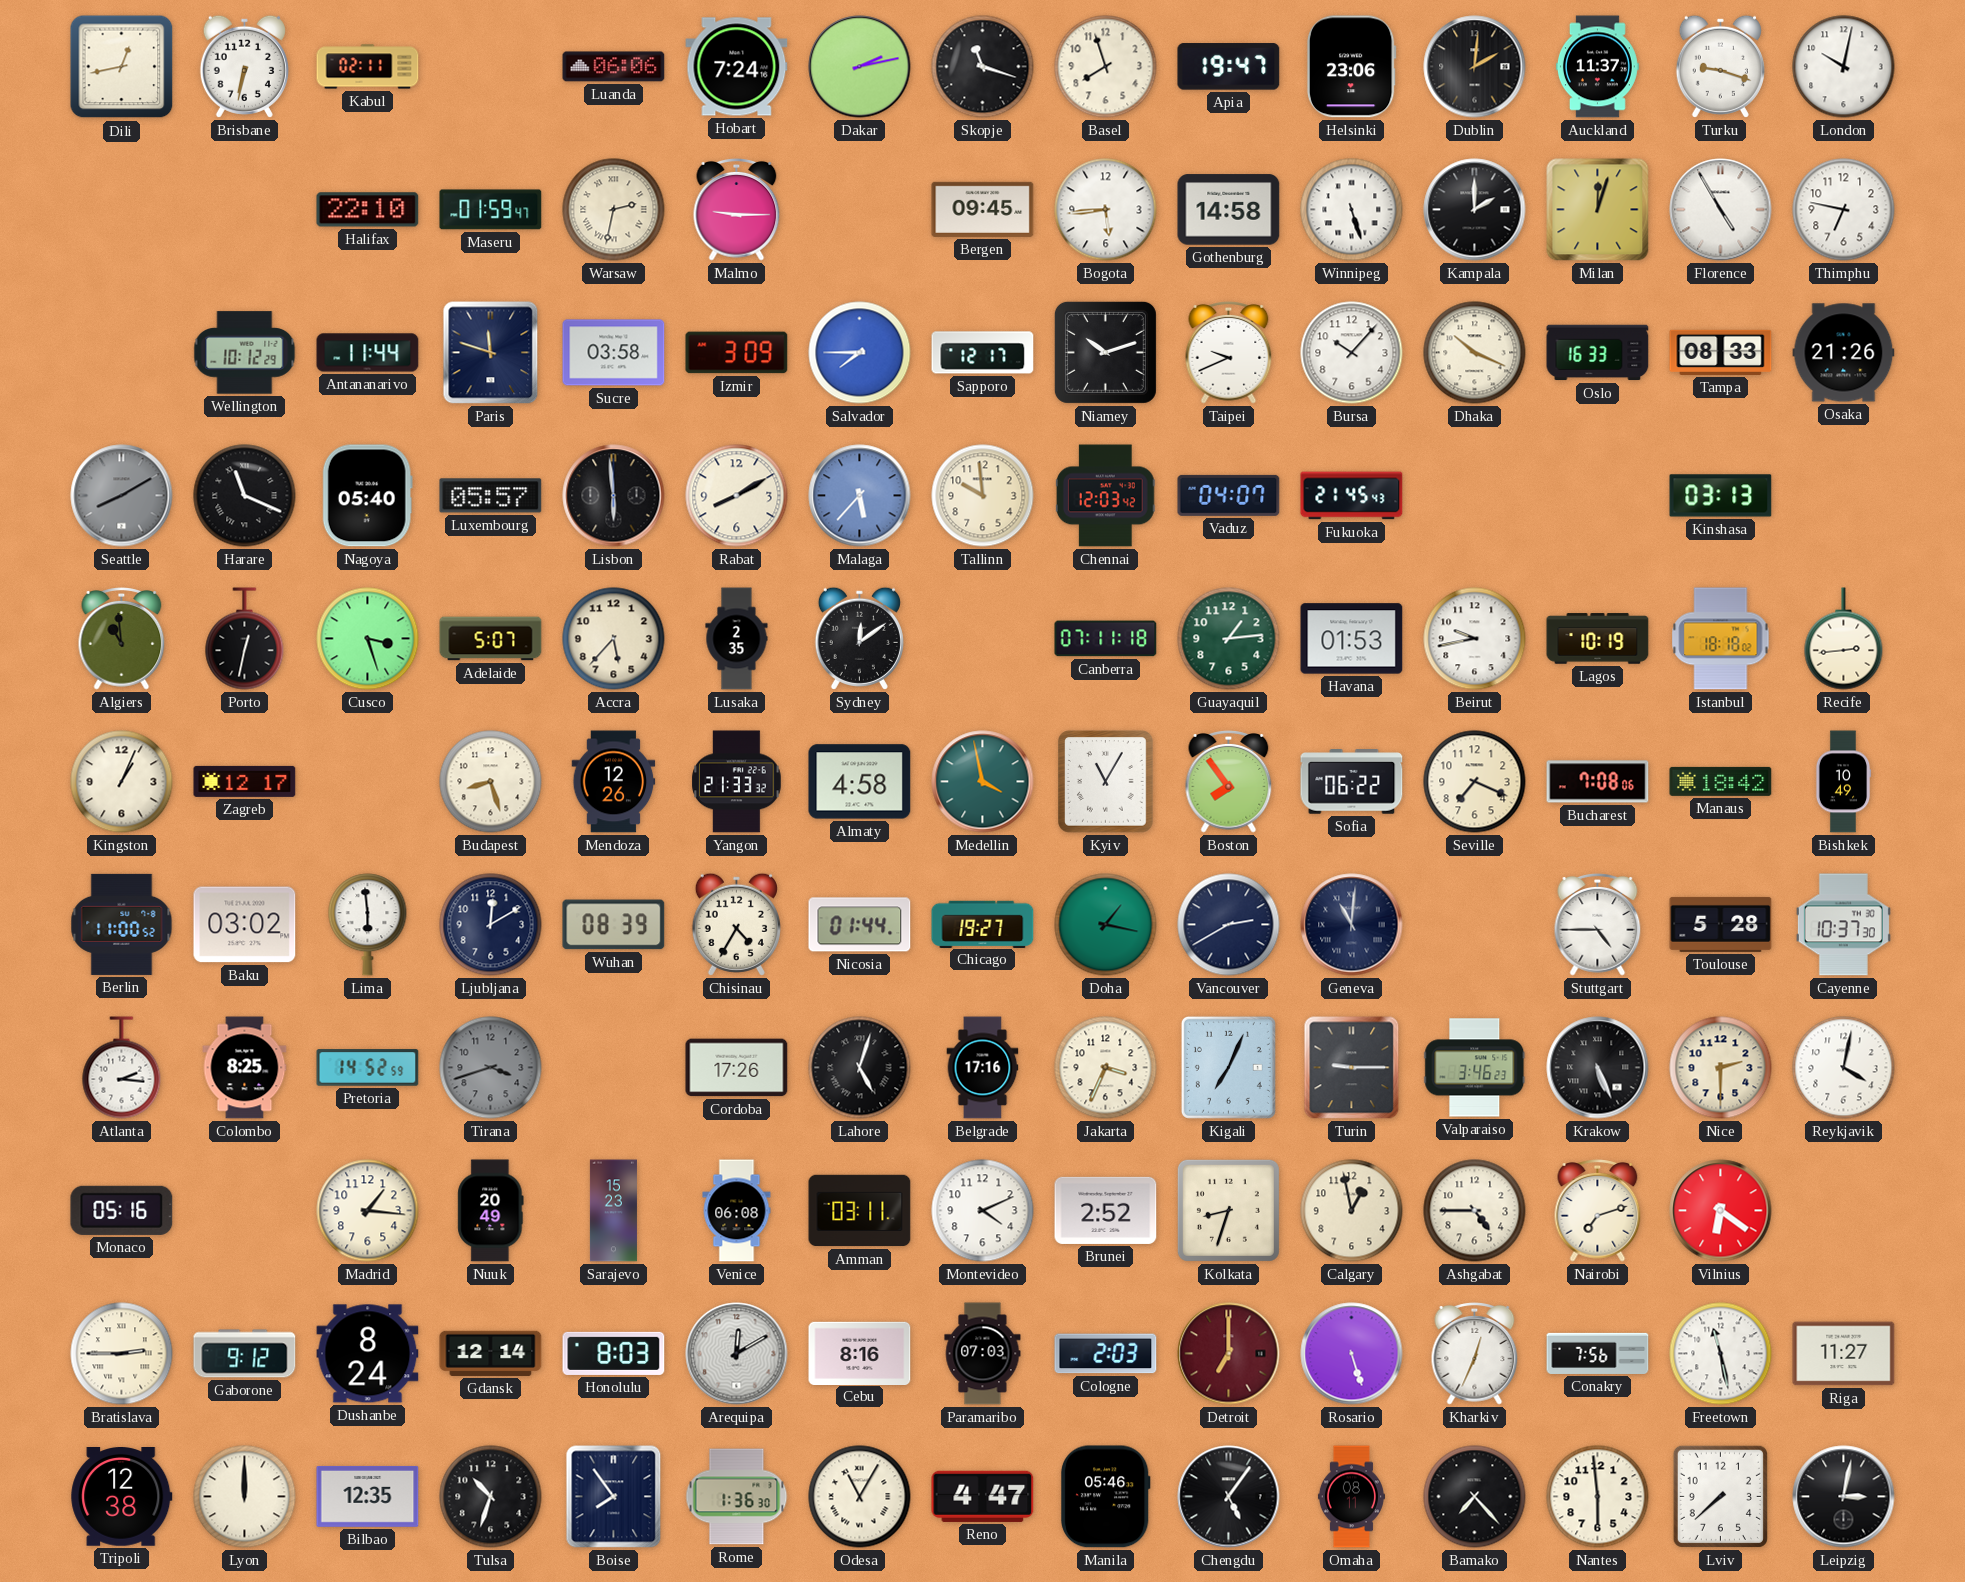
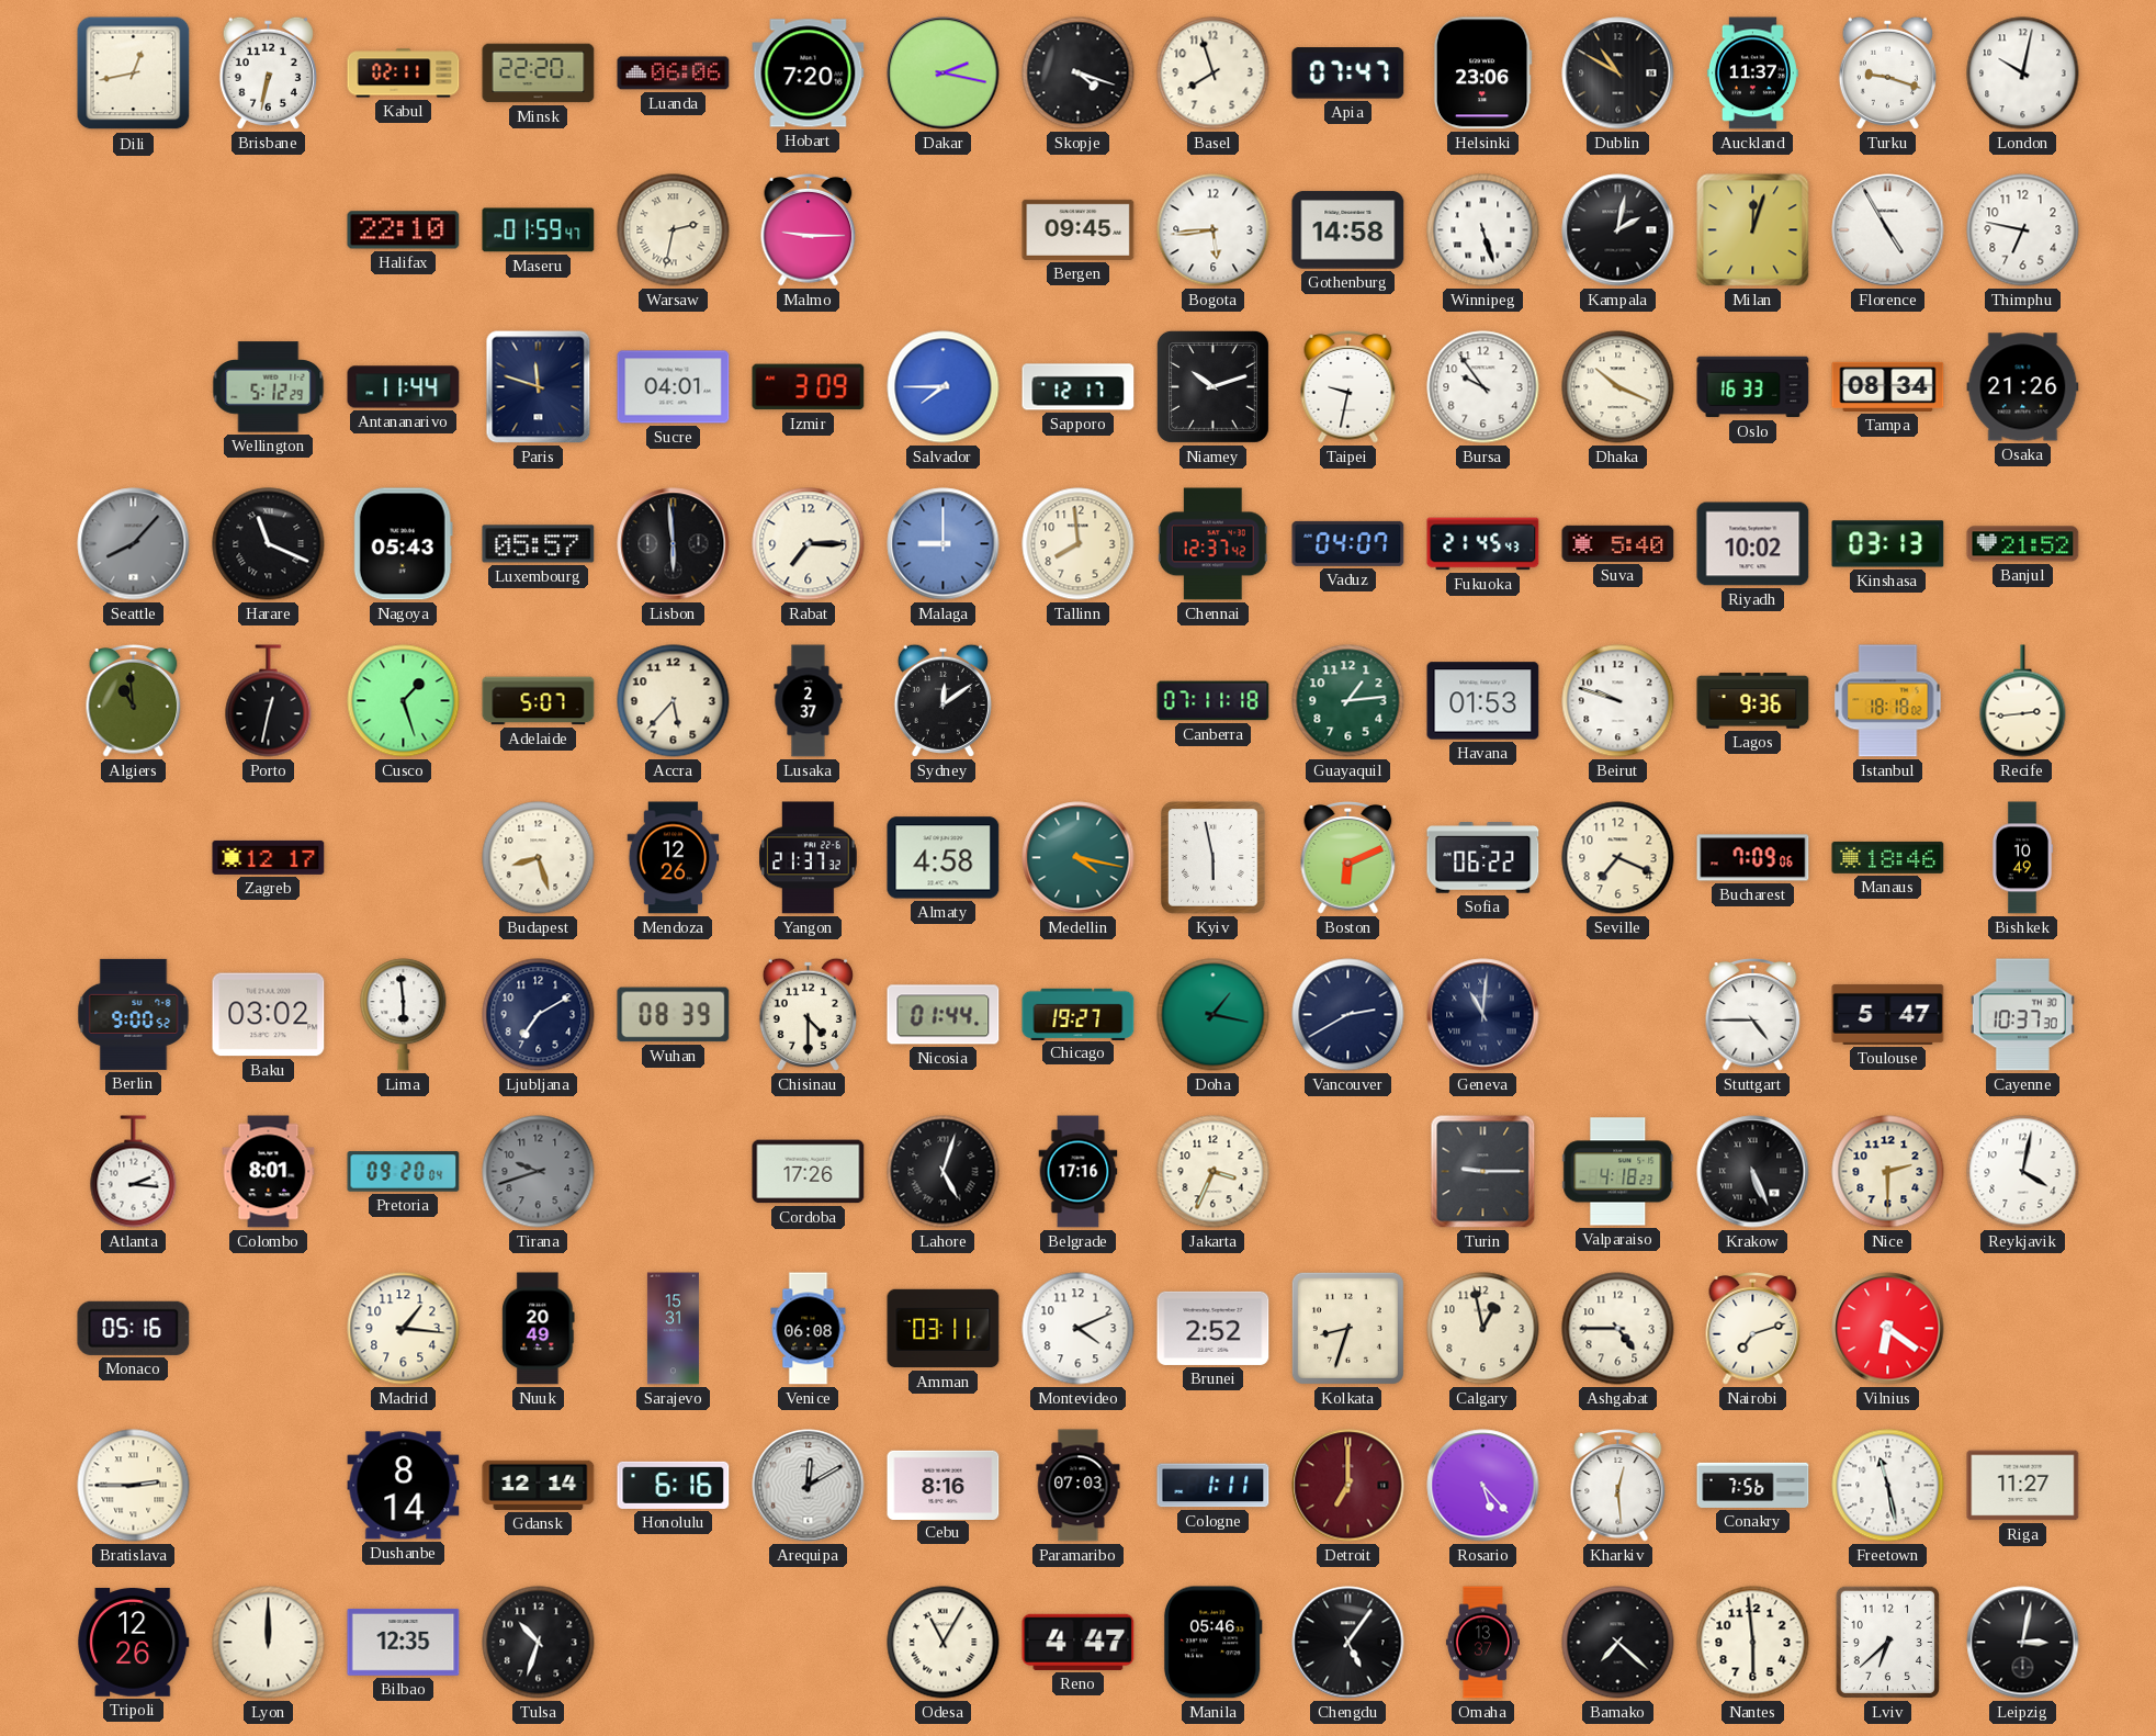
Minsk: none -> 22:20 (539, 74)
Hobart: 7:24 -> 7:20 (809, 74)
Dakar: 2:13 -> 2:17 (944, 74)
Skopje: 11:18 -> 4:18 (1079, 74)
Apia: 19:47 -> 07:47 (1348, 74)
Dublin: 2:01 -> 10:50 (1618, 74)
Kampala: 2:00 -> 2:02 (1618, 230)
Wellington: 10:12 -> 5:12 (269, 387)
Sucre: 03:58 -> 04:01 (674, 387)
Taipei: 9:41 -> 9:32 (1348, 387)
Bursa: 10:07 -> 9:54 (1483, 387)
Tampa: 08:33 -> 08:34 (1888, 386)
Seattle: 8:10 -> 8:07 (134, 544)
Nagoya: 05:40 -> 05:43 (403, 544)
Rabat: 8:10 -> 7:15 (809, 544)
Malaga: 5:37 -> 9:00 (944, 544)
Tallinn: 9:59 -> 7:59 (1079, 544)
Chennai: 12:03 -> 12:37 (1212, 544)
Suva: none -> 5:40 (1618, 543)
Riyadh: none -> 10:02 (1753, 544)
Banjul: none -> 21:52 (2023, 544)
Cusco: 3:27 -> 1:27 (404, 701)
Lusaka: 2:35 -> 2:37 (809, 701)
Beirut: 9:43 -> 9:48 (1618, 701)
Lagos: 10:19 -> 9:36 (1753, 701)
Kingston: 1:04 -> none (122, 782)
Yangon: 21:33 -> 21:37 (809, 858)
Medellin: 3:58 -> 4:17 (1079, 858)
Kyiv: 11:05 -> 5:58 (1214, 858)
Boston: 7:54 -> 6:11 (1348, 858)
Bucharest: 7:08 -> 7:09 (1753, 858)
Manaus: 18:42 -> 18:46 (1888, 857)
Berlin: 11:00 -> 9:00 (134, 1014)
Ljubljana: 12:10 -> 7:10 (539, 1015)
Chisinau: 4:35 -> 4:30 (808, 1014)
Toulouse: 5:28 -> 5:47 (1888, 1014)
Colombo: 8:25 -> 8:01 (269, 1172)
Pretoria: 14:52 -> 09:20 (404, 1172)
Tirana: 3:42 -> 9:42 (539, 1172)
Kigali: 7:04 -> none (1228, 1067)
Valparaiso: 3:46 -> 4:18 (1618, 1172)
Sarajevo: 15:23 -> 15:31 (673, 1329)
Gaborone: 9:12 -> none (245, 1354)
Dushanbe: 8:24 -> 8:14 (404, 1486)
Honolulu: 8:03 -> 6:16 (674, 1485)
Cologne: 2:03 -> 1:11 (1214, 1486)
Rosario: 5:27 -> 5:23 (1483, 1486)
Kharkiv: 12:34 -> 12:29 (1618, 1486)
Tripoli: 12:38 -> 12:26 (134, 1643)
Boise: 7:54 -> none (614, 1497)
Rome: 1:36 -> none (737, 1497)
Omaha: 08:11 -> 13:37 (1482, 1643)
Bamako: 7:23 -> 7:22 (1618, 1643)
Lviv: 7:38 -> 6:38 (1887, 1642)
